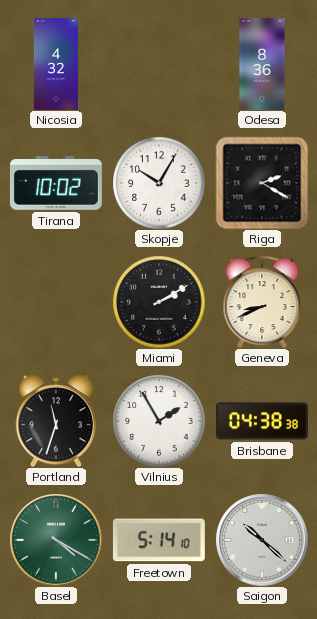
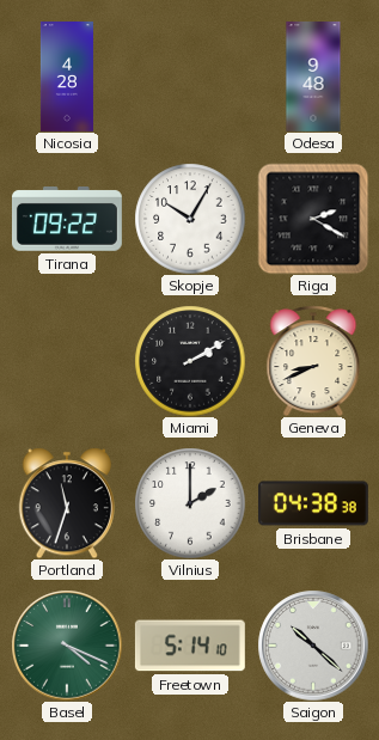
Nicosia: 4:32 -> 4:28 (67, 78)
Odesa: 8:36 -> 9:48 (313, 78)
Tirana: 10:02 -> 09:22 (67, 220)
Vilnius: 1:55 -> 2:00 (190, 503)
Basel: 4:20 -> 4:19 (67, 646)
